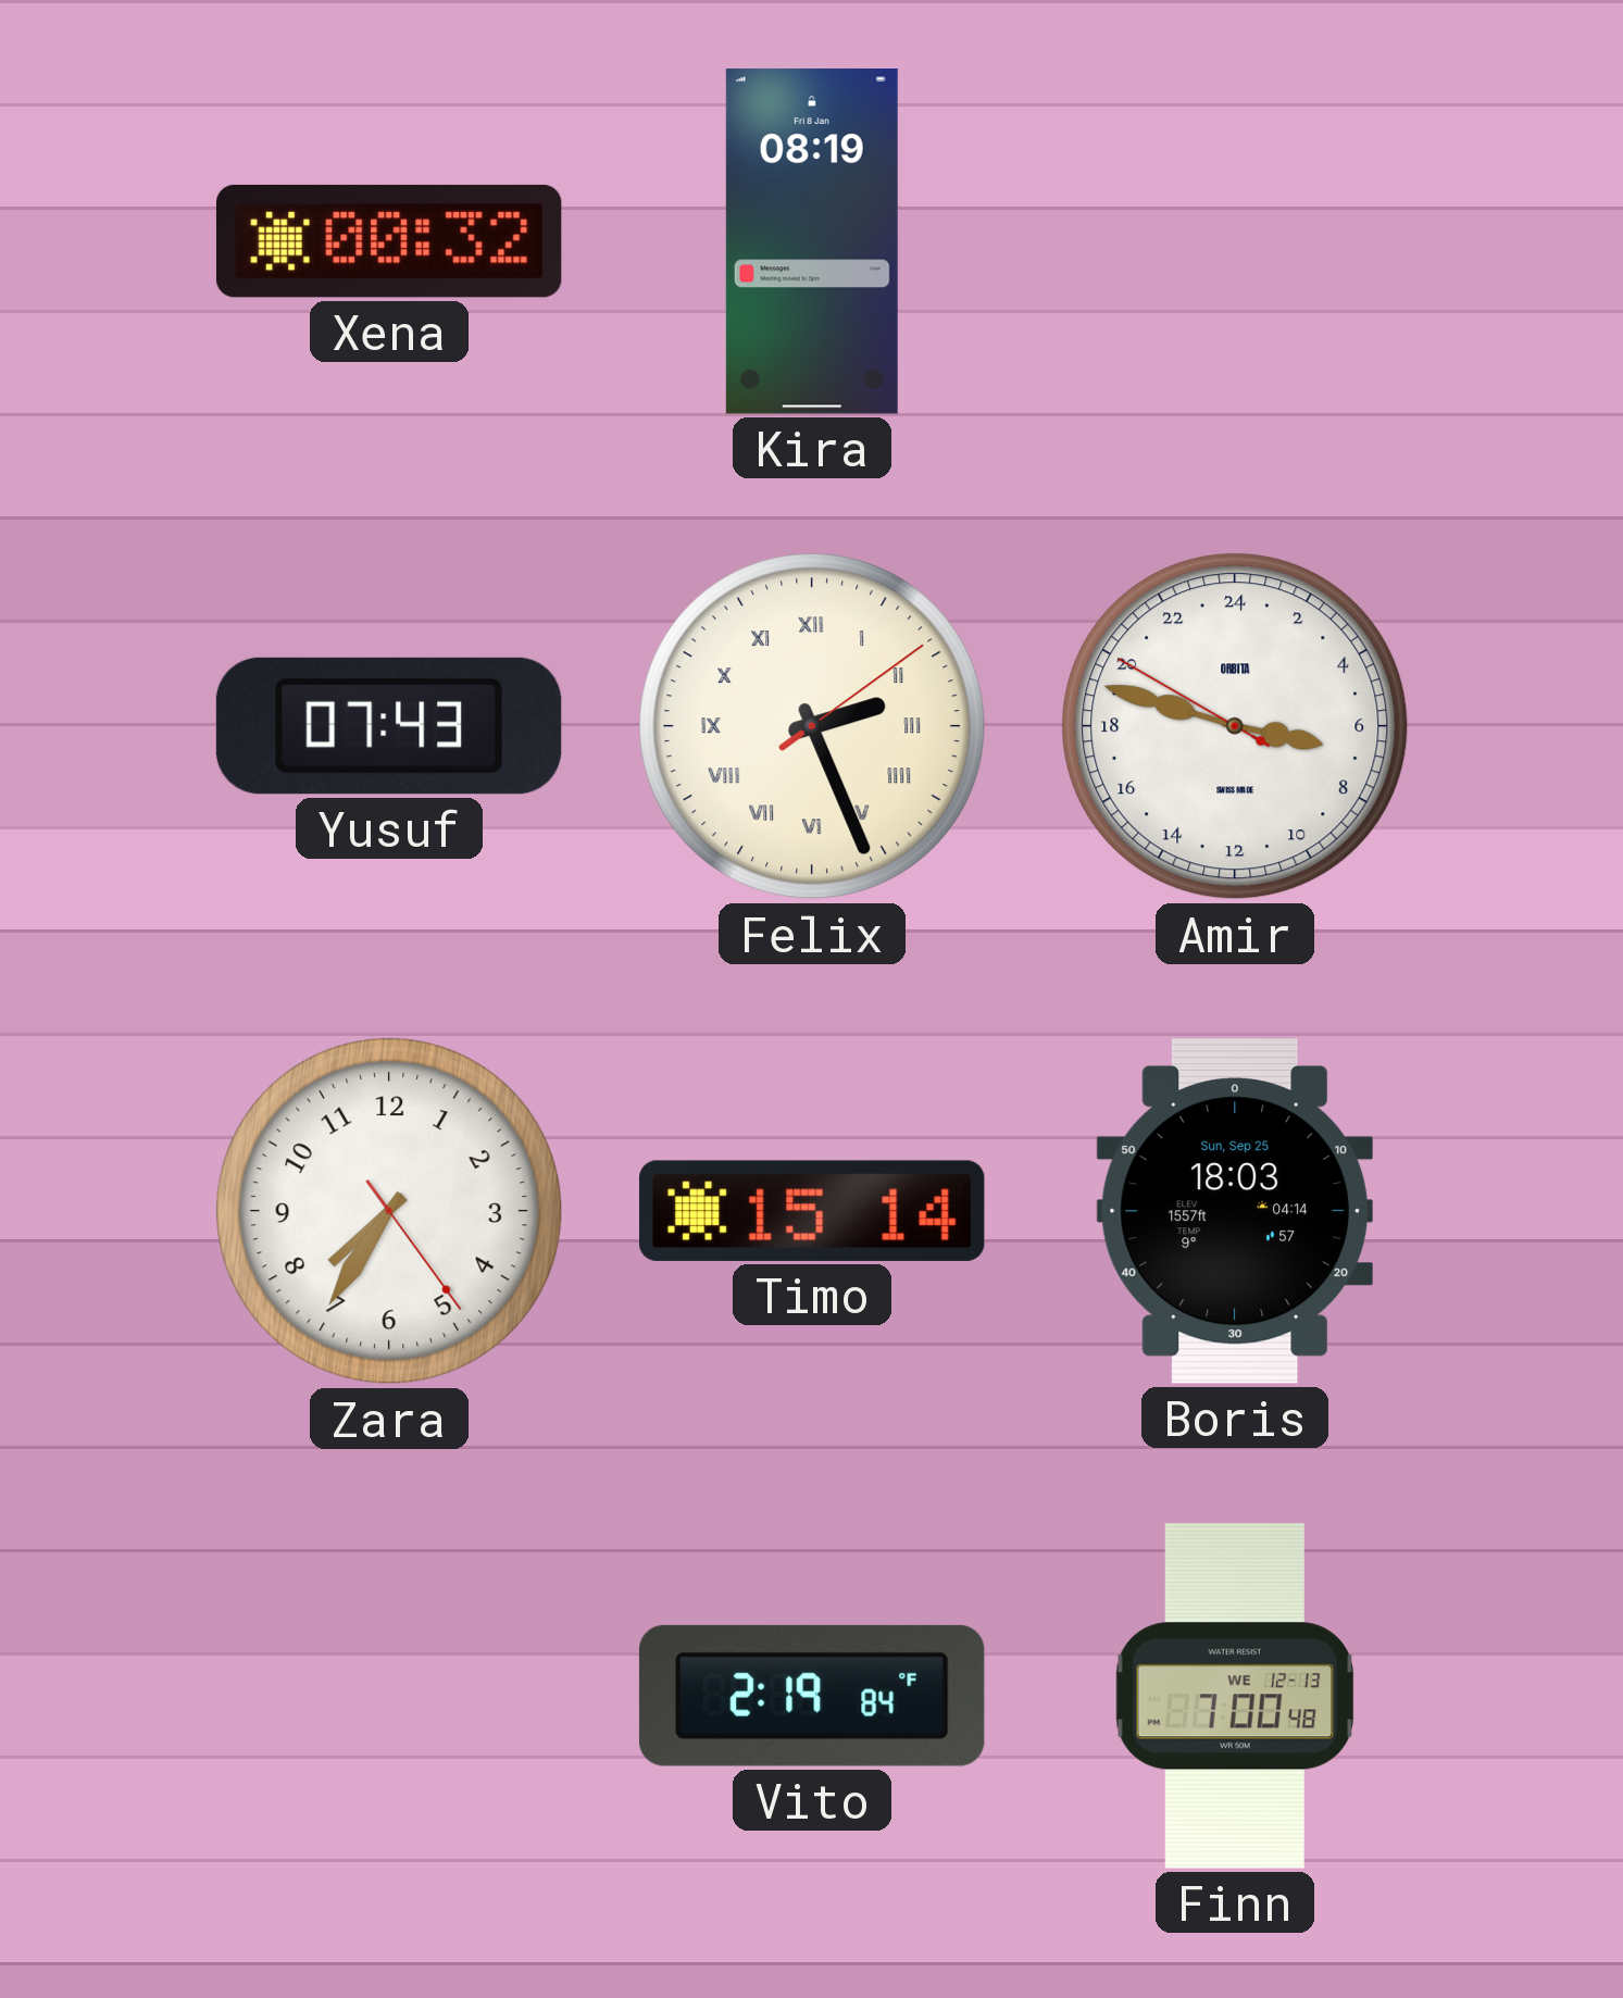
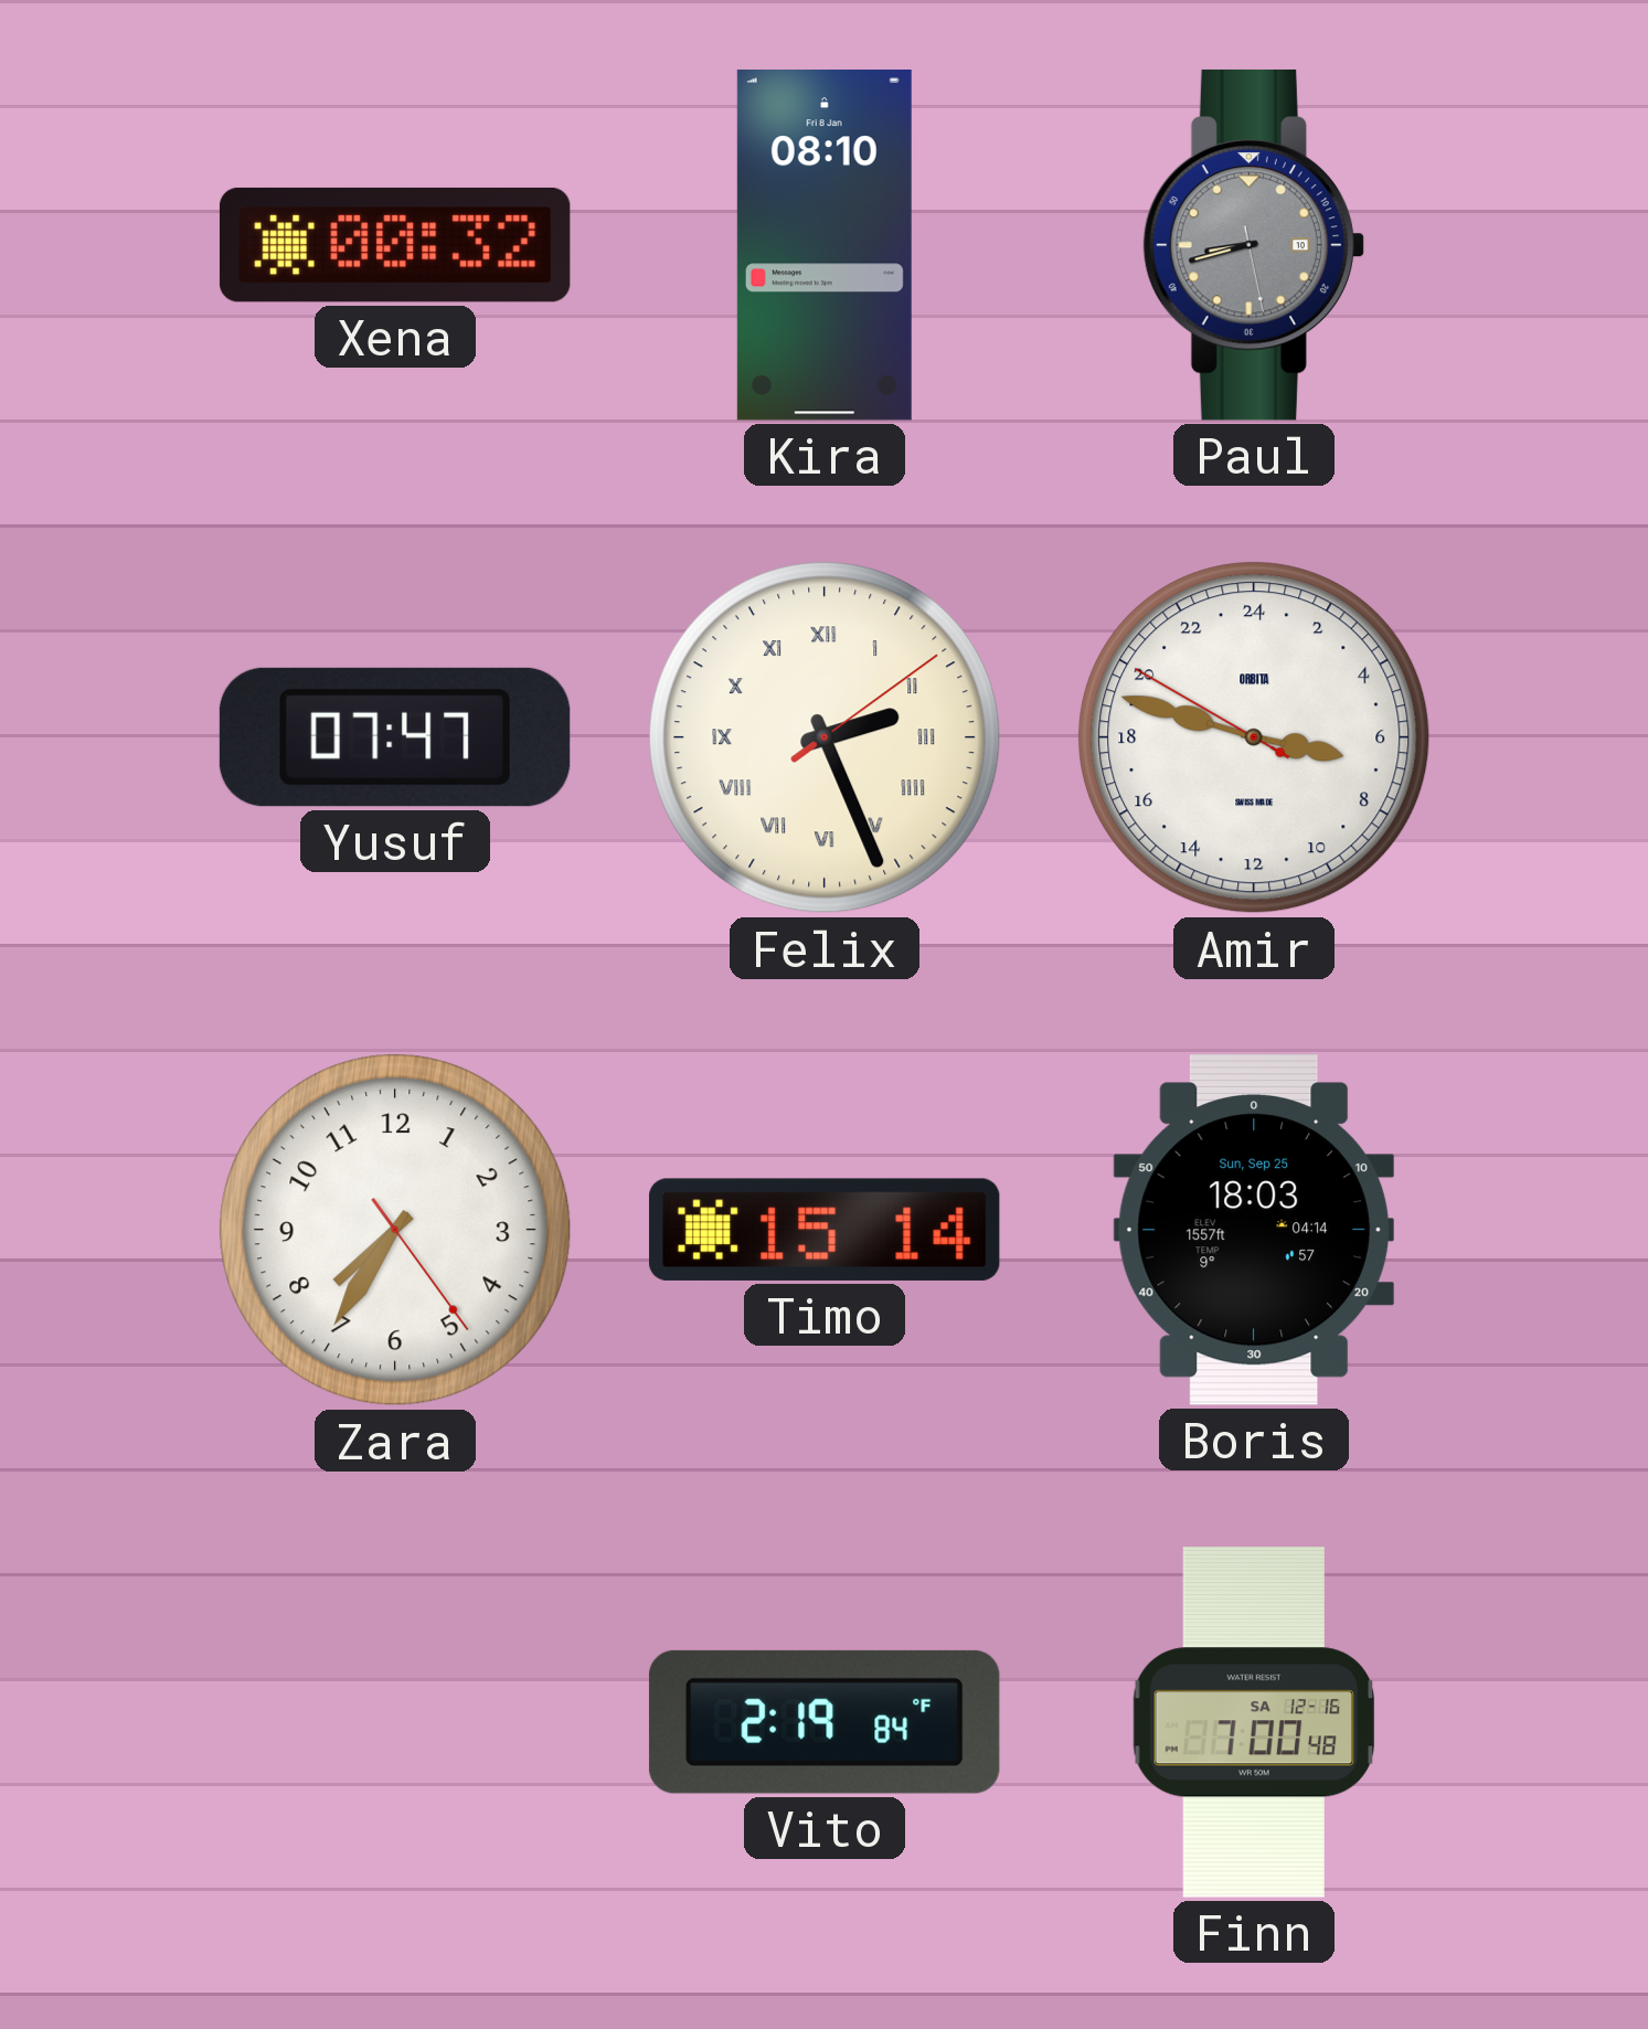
Kira: 08:19 -> 08:10 (825, 245)
Paul: none -> 8:42 (1253, 245)
Yusuf: 07:43 -> 07:47 (395, 737)
Finn date: WE 12-13 -> SA 12-16 (1254, 1722)
